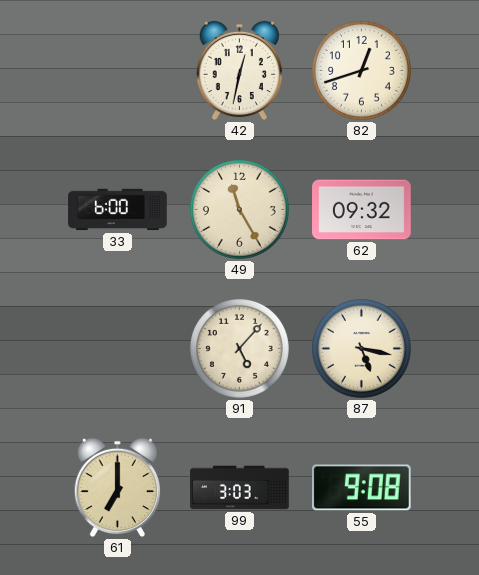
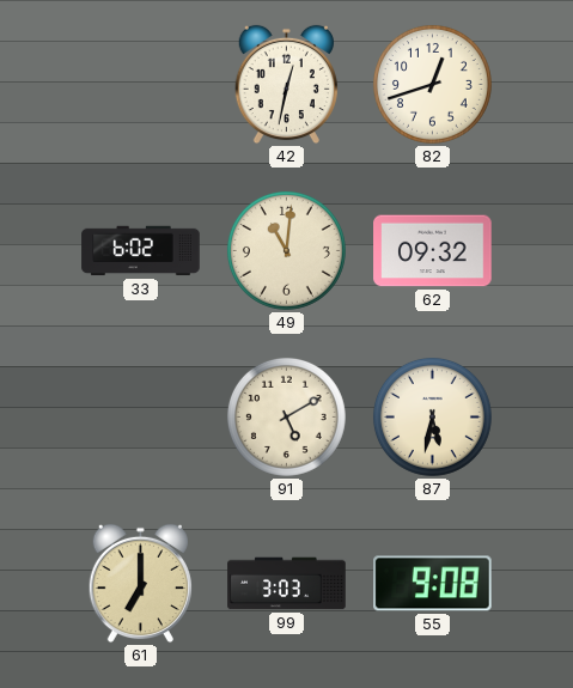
33: 6:00 -> 6:02 (141, 251)
49: 11:25 -> 11:01 (286, 250)
91: 5:07 -> 5:10 (286, 416)
87: 5:17 -> 5:32 (432, 416)
